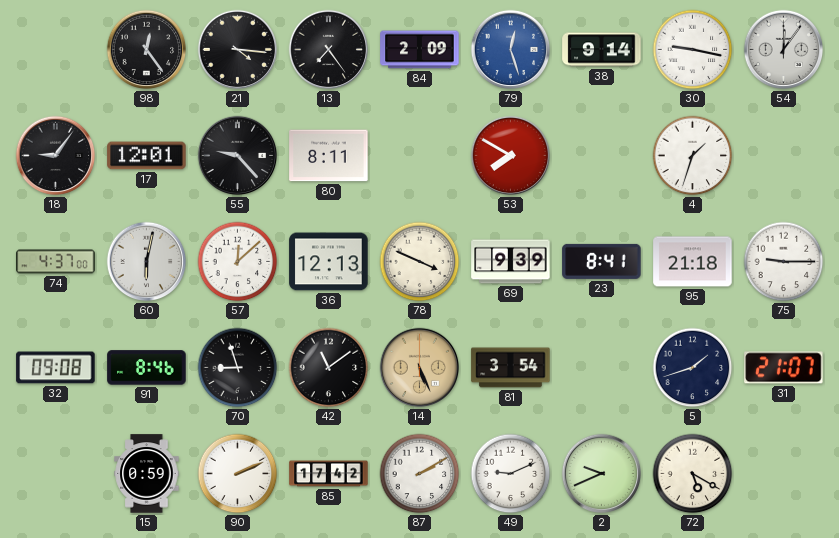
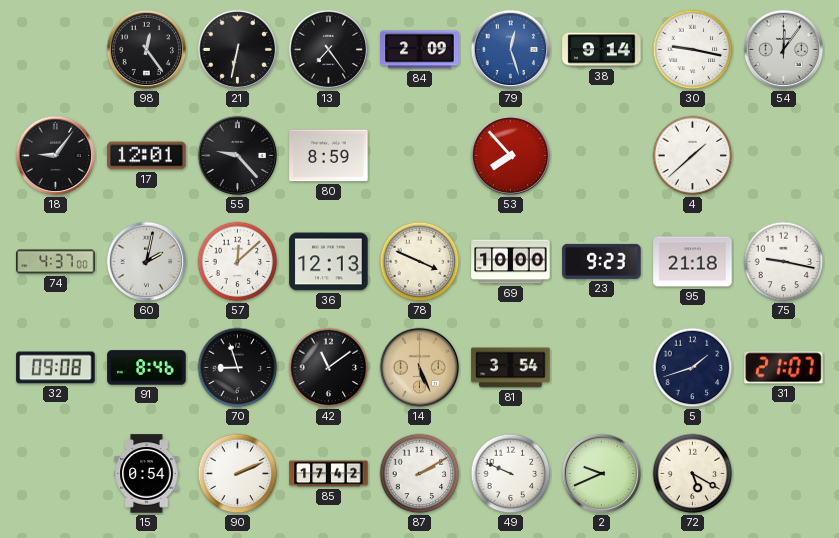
21: 4:16 -> 6:32 (238, 50)
80: 8:11 -> 8:59 (329, 156)
53: 7:50 -> 7:53 (511, 156)
4: 1:33 -> 1:38 (693, 156)
60: 6:02 -> 2:02 (147, 262)
69: 9:39 -> 10:00 (511, 262)
23: 8:41 -> 9:23 (602, 261)
75: 9:15 -> 9:17 (784, 262)
15: 0:59 -> 0:54 (147, 474)
49: 9:11 -> 9:49 (511, 474)
